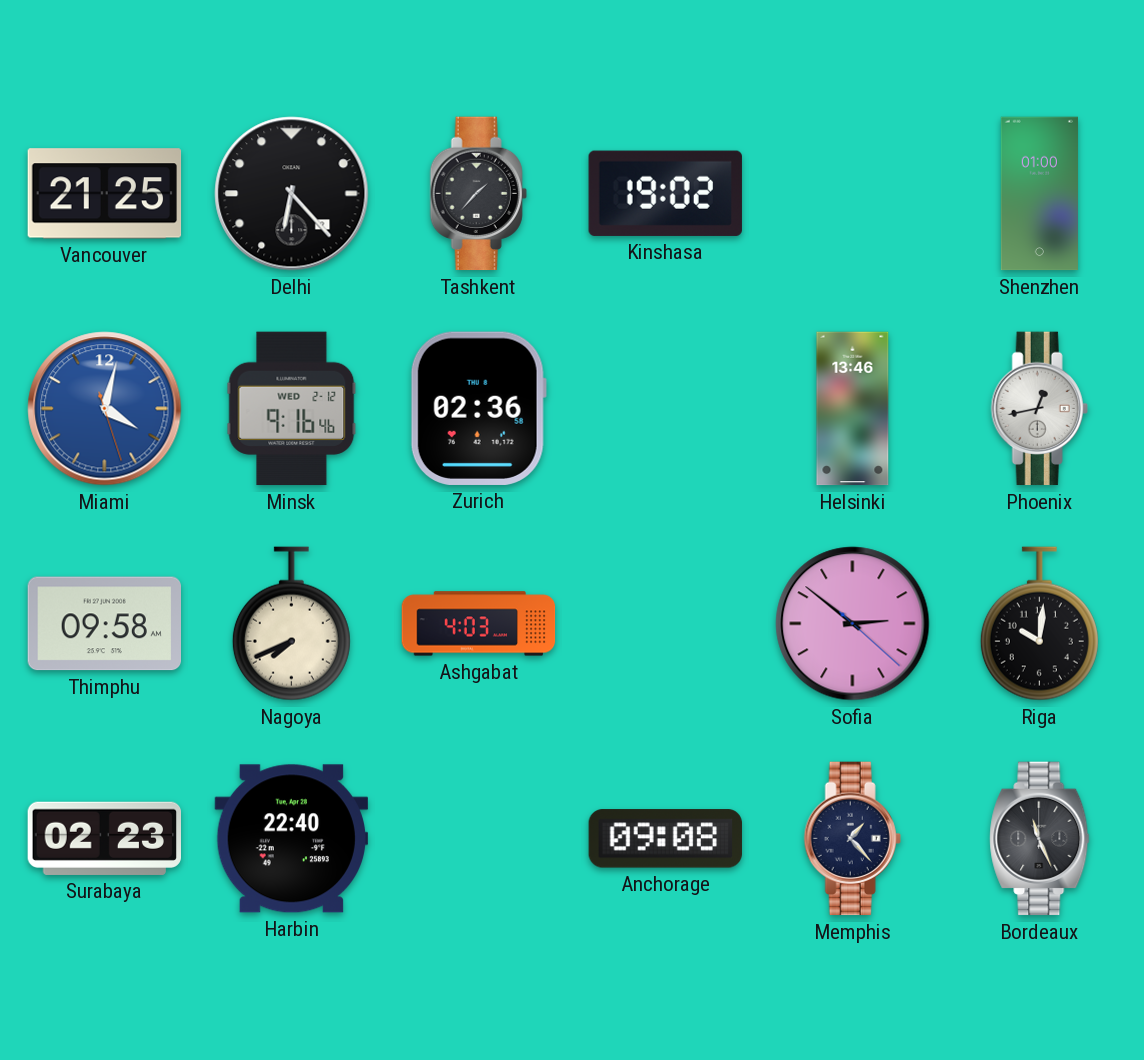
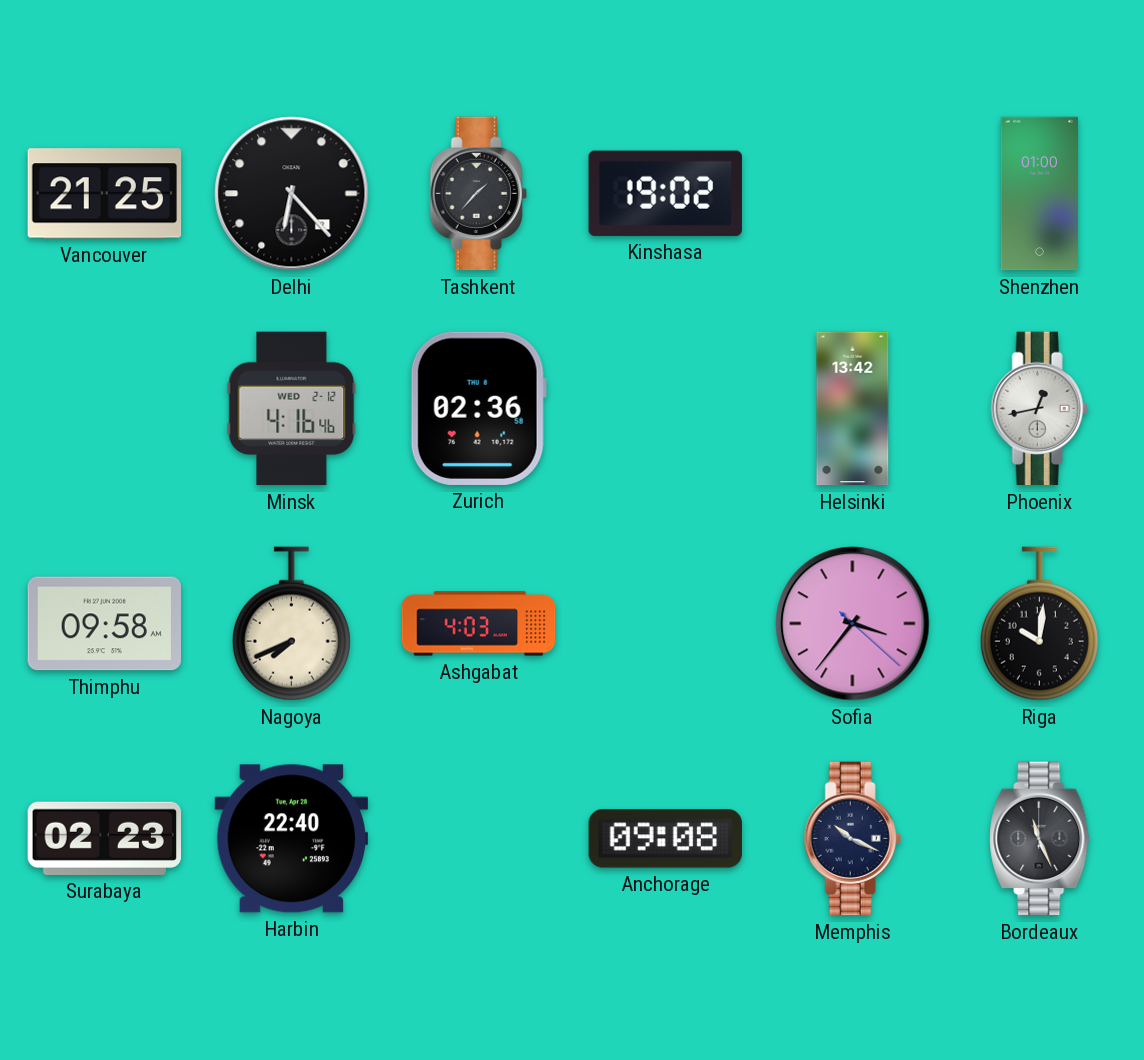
Miami: 4:02 -> none (105, 409)
Minsk: 9:16 -> 4:16 (292, 409)
Helsinki: 13:46 -> 13:42 (853, 409)
Sofia: 2:51 -> 3:36 (853, 624)
Memphis: 1:23 -> 10:19 (852, 839)
